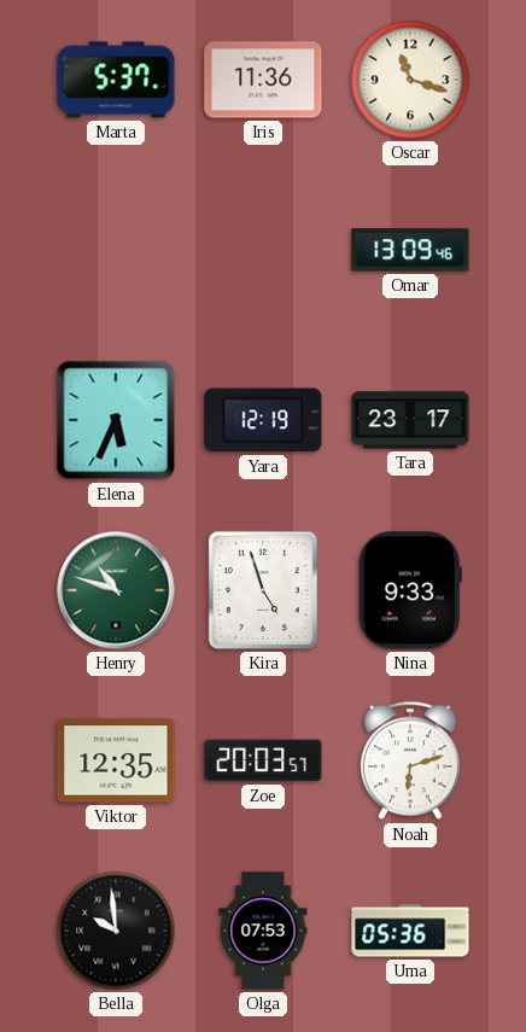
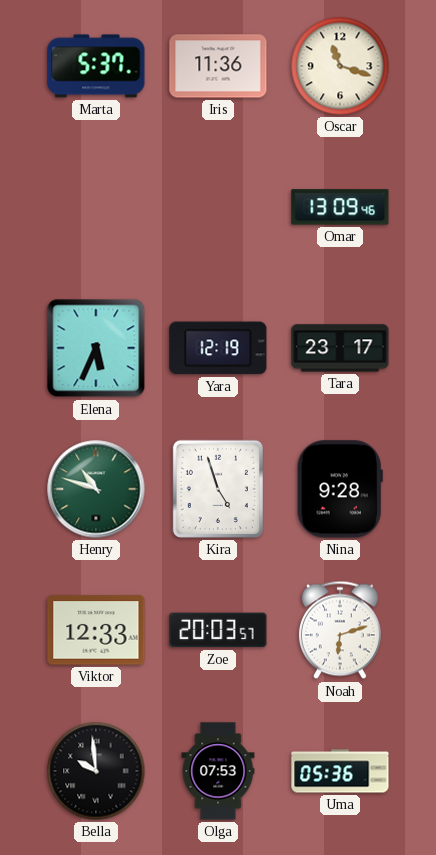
Nina: 9:33 -> 9:28 (340, 489)
Viktor: 12:35 -> 12:33 (96, 630)
